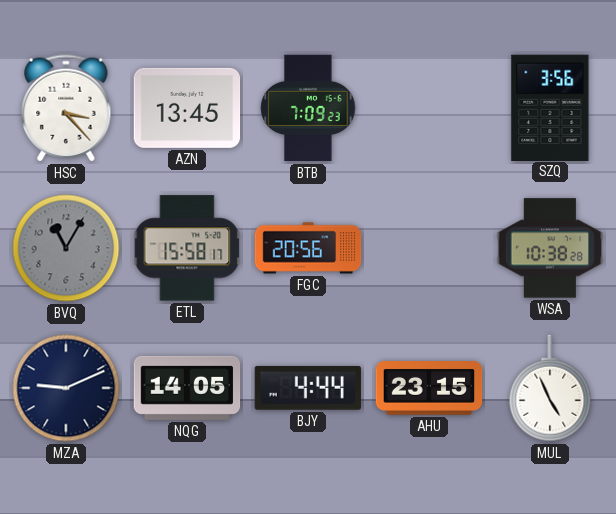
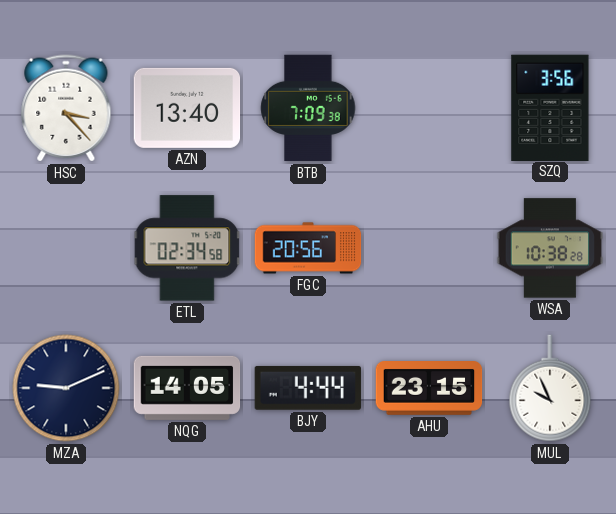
AZN: 13:45 -> 13:40 (187, 108)
BTB: 7:09:23 -> 7:09:38 (308, 108)
BVQ: 11:05 -> none (66, 248)
ETL: 15:58 -> 02:34 (187, 248)
MUL: 4:56 -> 9:56 (550, 388)
